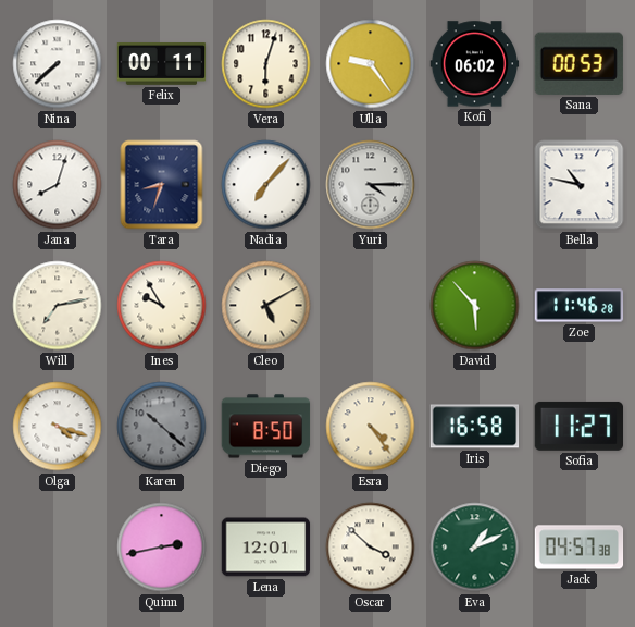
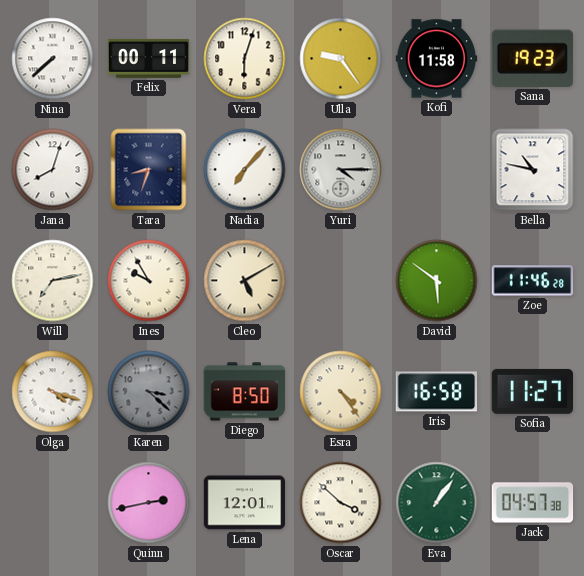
Kofi: 06:02 -> 11:58 (437, 59)
Sana: 00:53 -> 19:23 (532, 58)
David: 5:53 -> 5:51 (437, 281)
Karen: 10:22 -> 3:22 (149, 392)
Eva: 1:11 -> 1:06 (437, 503)
